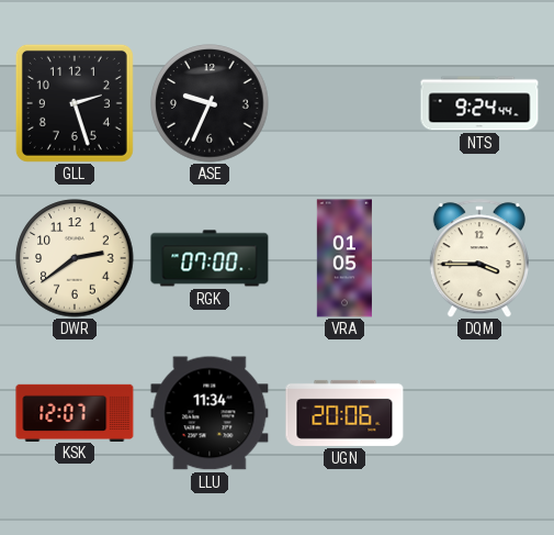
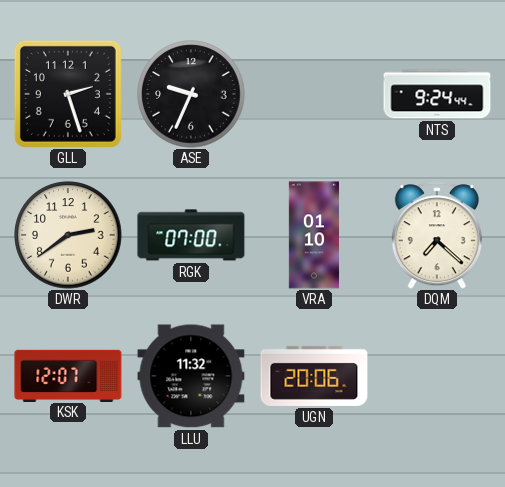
VRA: 01:05 -> 01:10 (314, 235)
DQM: 3:45 -> 7:22 (437, 235)
LLU: 11:34 -> 11:32 (191, 376)
